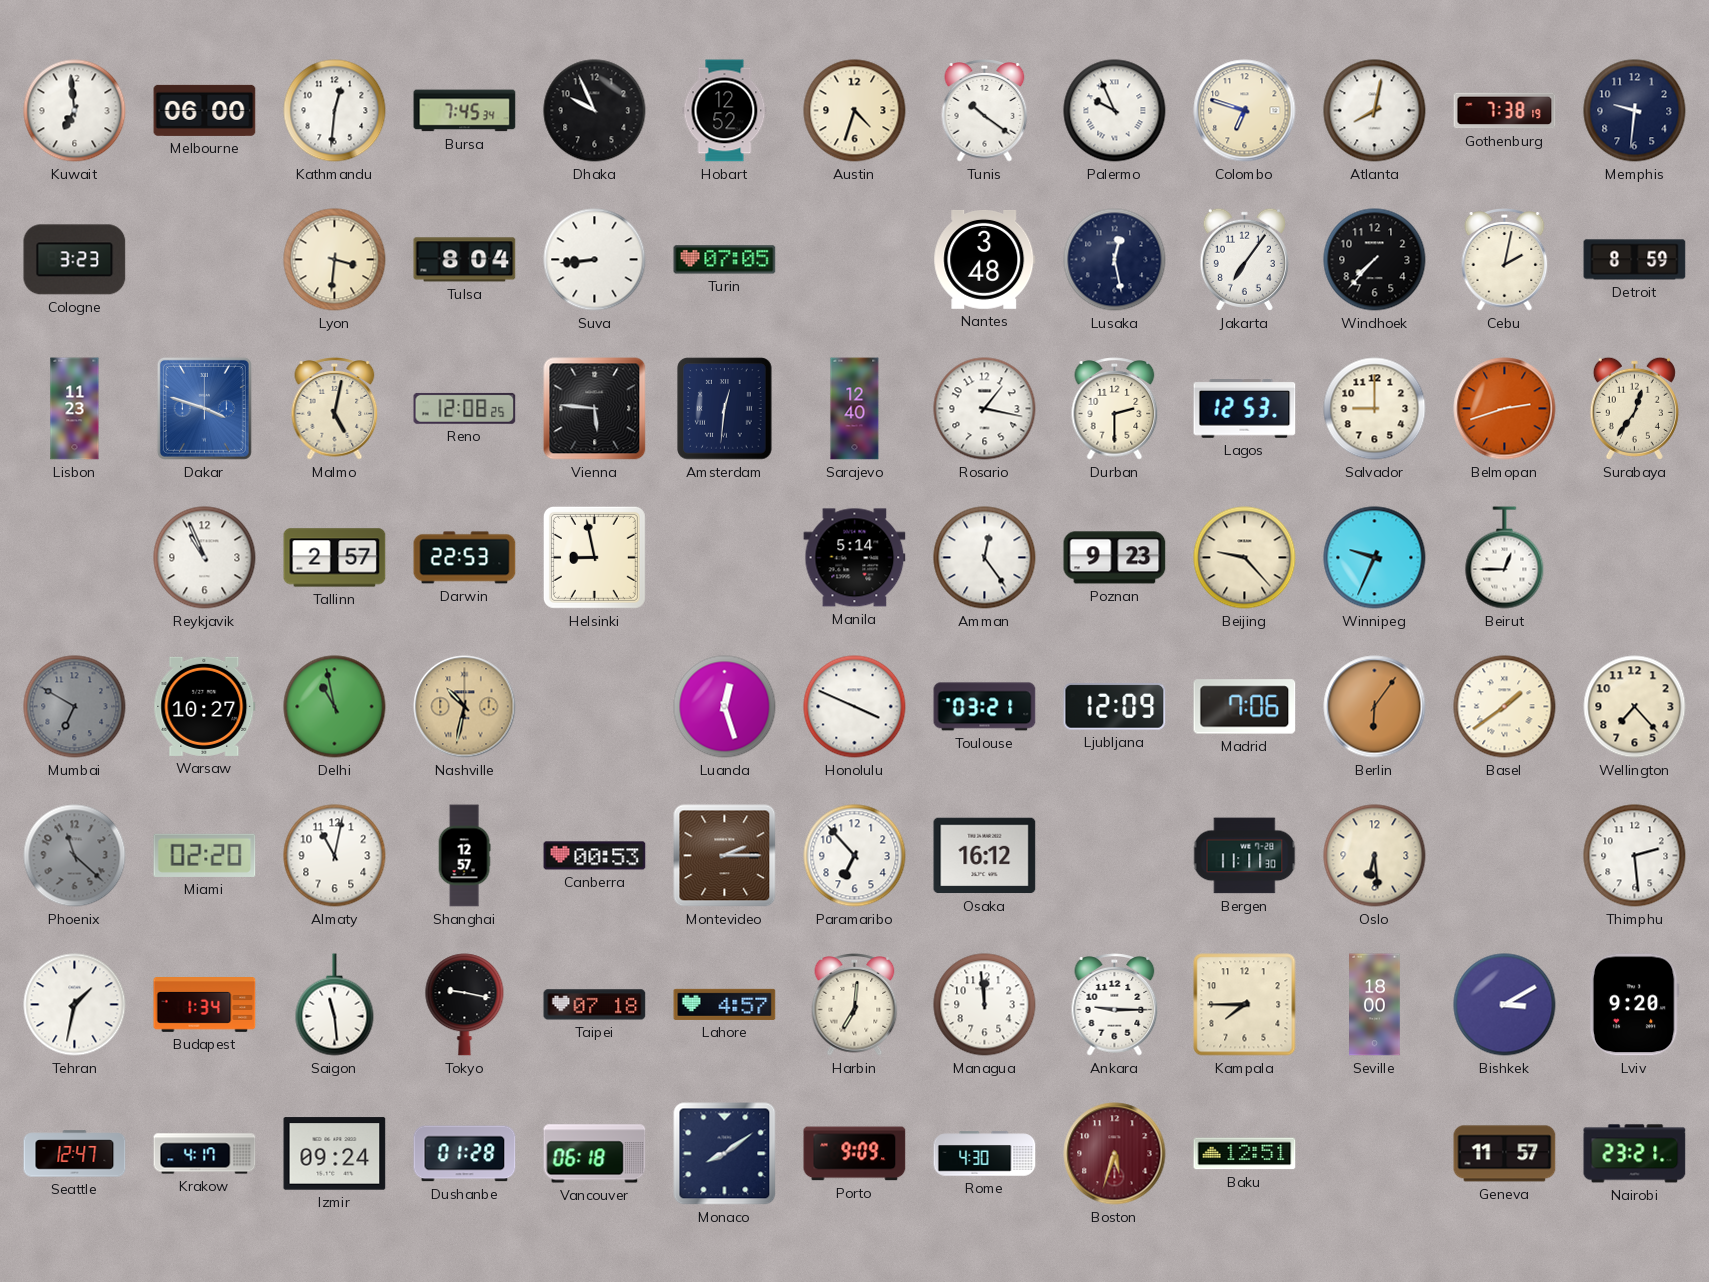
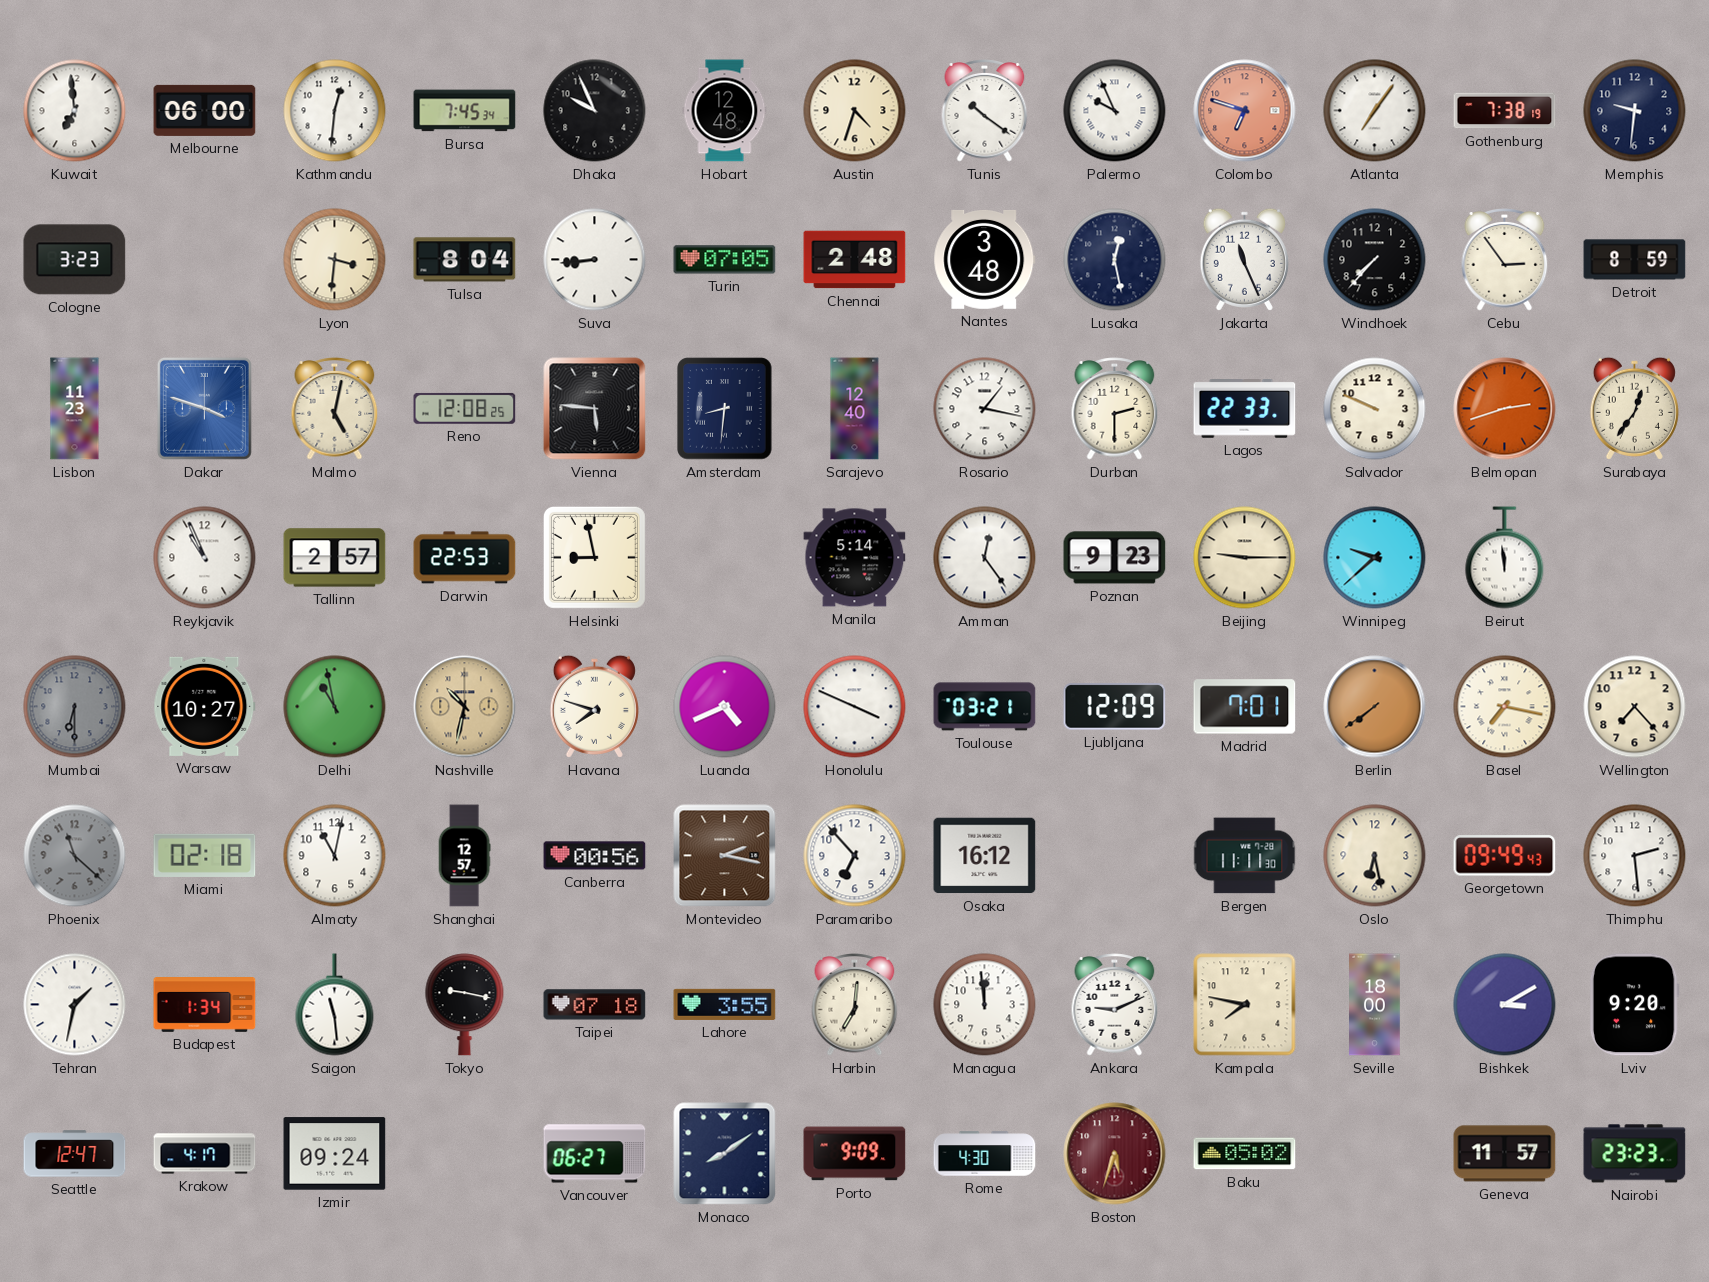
Hobart: 12:52 -> 12:48 (725, 111)
Colombo dial: cream -> salmon (1245, 111)
Atlanta: 8:02 -> 7:06 (1375, 111)
Chennai: none -> 2:48 (855, 260)
Jakarta: 7:06 -> 11:26 (1244, 259)
Cebu: 2:02 -> 2:54 (1505, 260)
Amsterdam: 12:31 -> 8:31 (725, 409)
Lagos: 12:53 -> 22:33 (1245, 409)
Salvador: 9:00 -> 9:49 (1375, 409)
Beijing: 9:23 -> 9:15 (1245, 558)
Winnipeg: 9:34 -> 9:38 (1375, 558)
Beirut: 12:45 -> 11:59 (1505, 558)
Mumbai: 6:50 -> 6:30 (75, 707)
Havana: none -> 7:48 (594, 706)
Luanda: 12:27 -> 4:41 (725, 707)
Madrid: 7:06 -> 7:01 (1245, 707)
Berlin: 6:06 -> 7:39 (1375, 707)
Basel: 1:39 -> 7:17 (1505, 707)
Miami: 02:20 -> 02:18 (205, 855)
Canberra: 00:53 -> 00:56 (595, 856)
Montevideo: 2:15 -> 2:17 (725, 856)
Oslo: 6:29 -> 6:28 (1375, 856)
Georgetown: none -> 09:49 (1505, 856)
Lahore: 4:57 -> 3:55 (725, 1004)
Ankara: 9:15 -> 9:11 (1115, 1005)
Kampala: 7:45 -> 7:47 (1245, 1005)
Dushanbe: 01:28 -> none (465, 1154)
Vancouver: 06:18 -> 06:27 (595, 1154)
Baku: 12:51 -> 05:02 (1245, 1154)
Nairobi: 23:21 -> 23:23 (1635, 1154)
